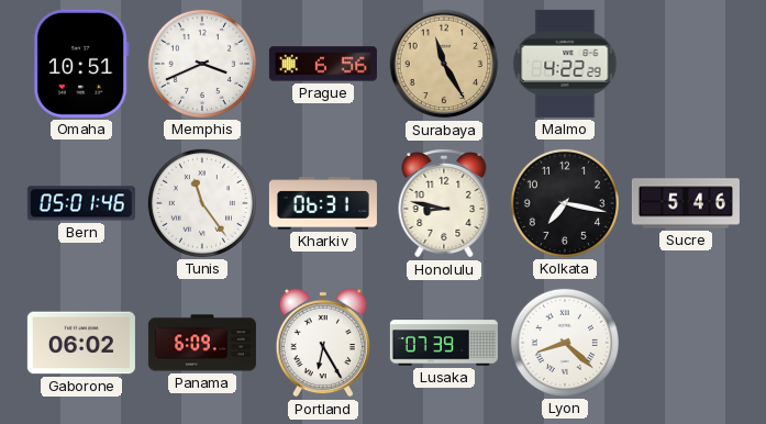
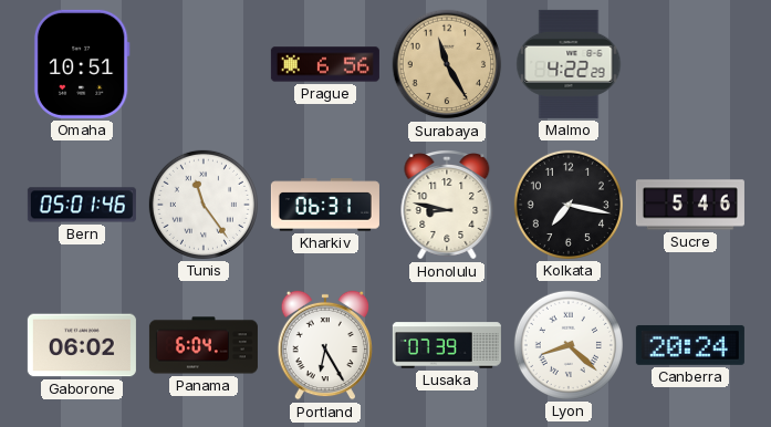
Memphis: 3:41 -> none (202, 64)
Panama: 6:09 -> 6:04 (204, 345)
Canberra: none -> 20:24 (690, 345)
